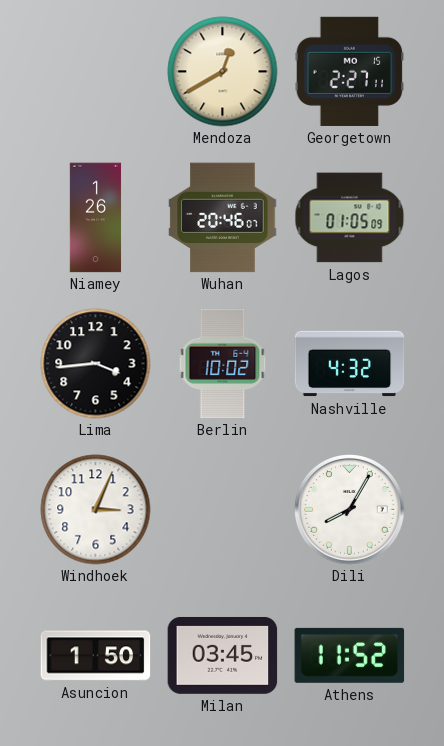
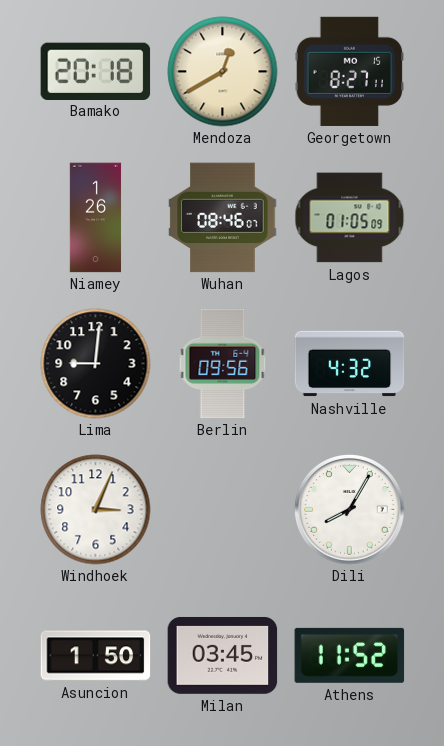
Bamako: none -> 20:18 (96, 71)
Georgetown: 2:27 -> 8:27 (350, 71)
Wuhan: 20:46 -> 08:46 (223, 218)
Lima: 3:44 -> 9:01 (96, 364)
Berlin: 10:02 -> 09:56 (223, 364)
